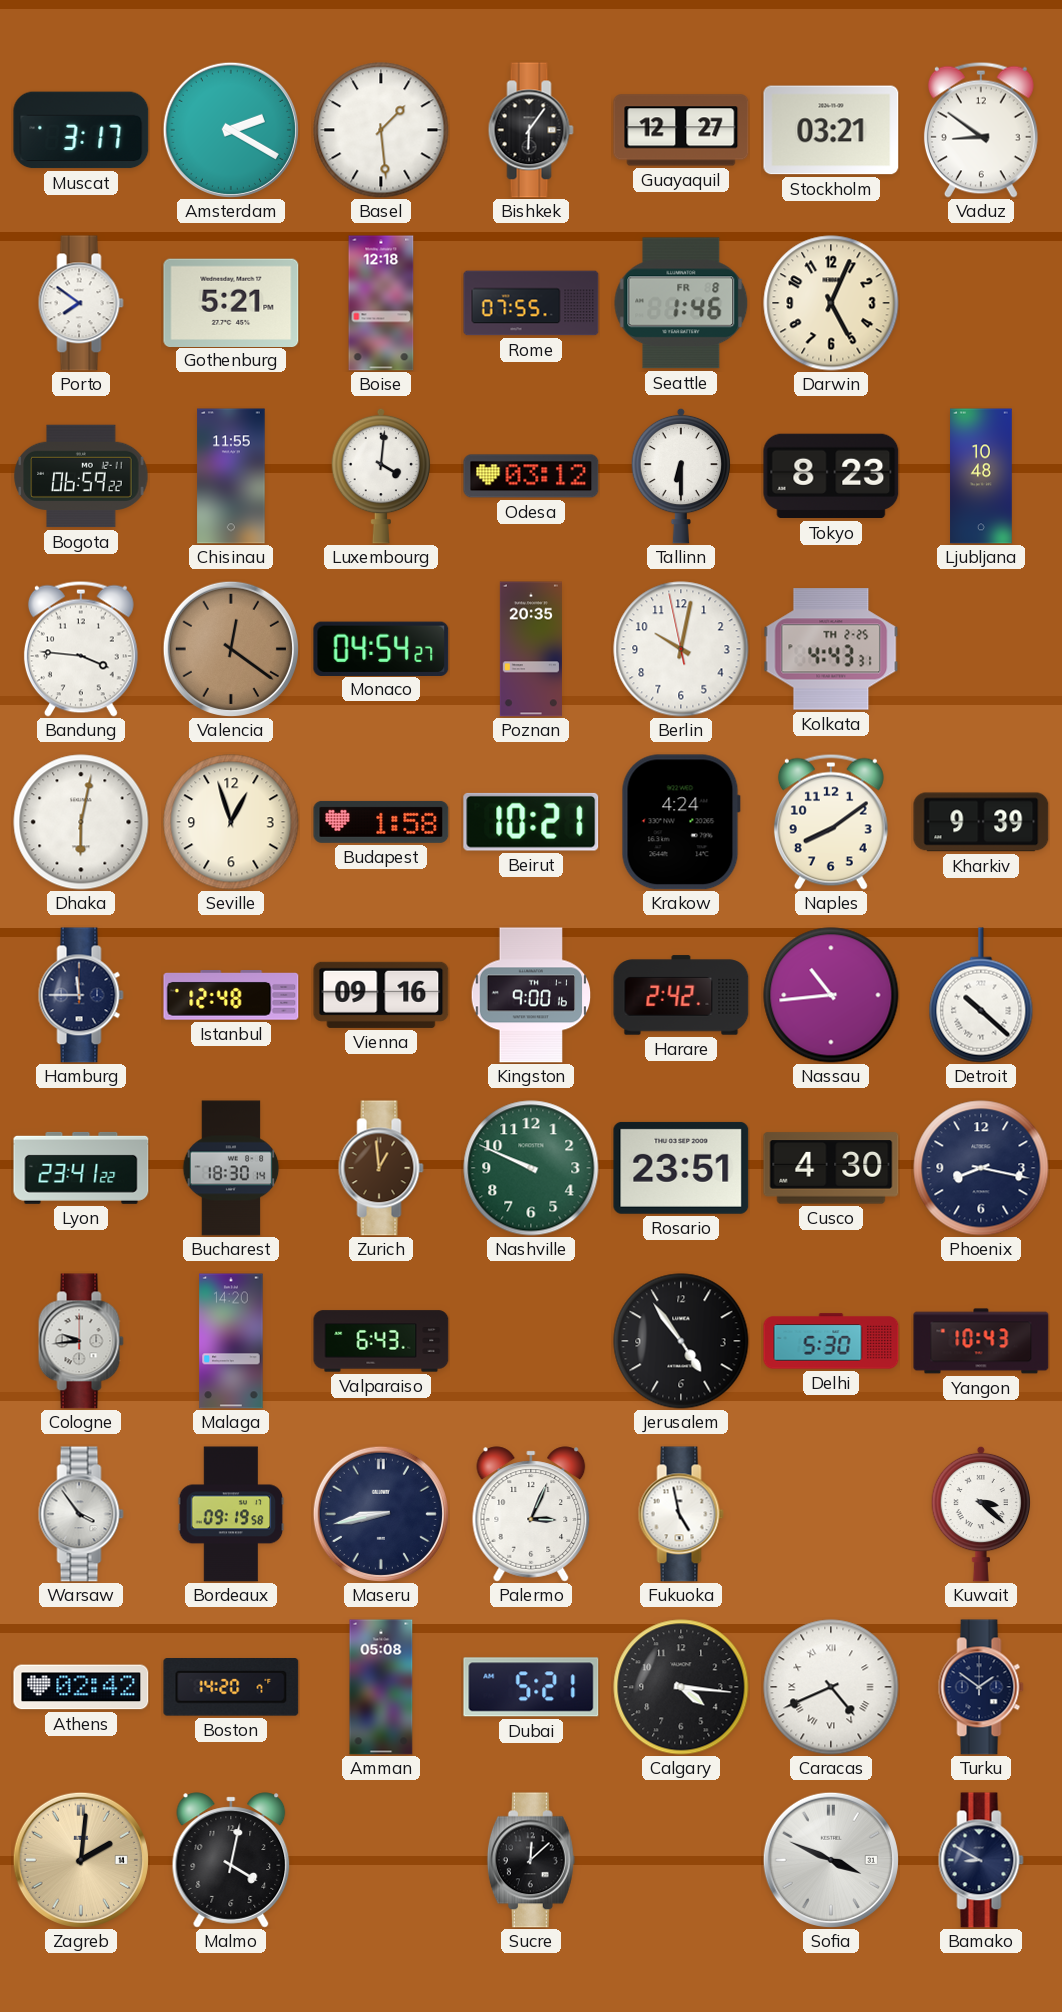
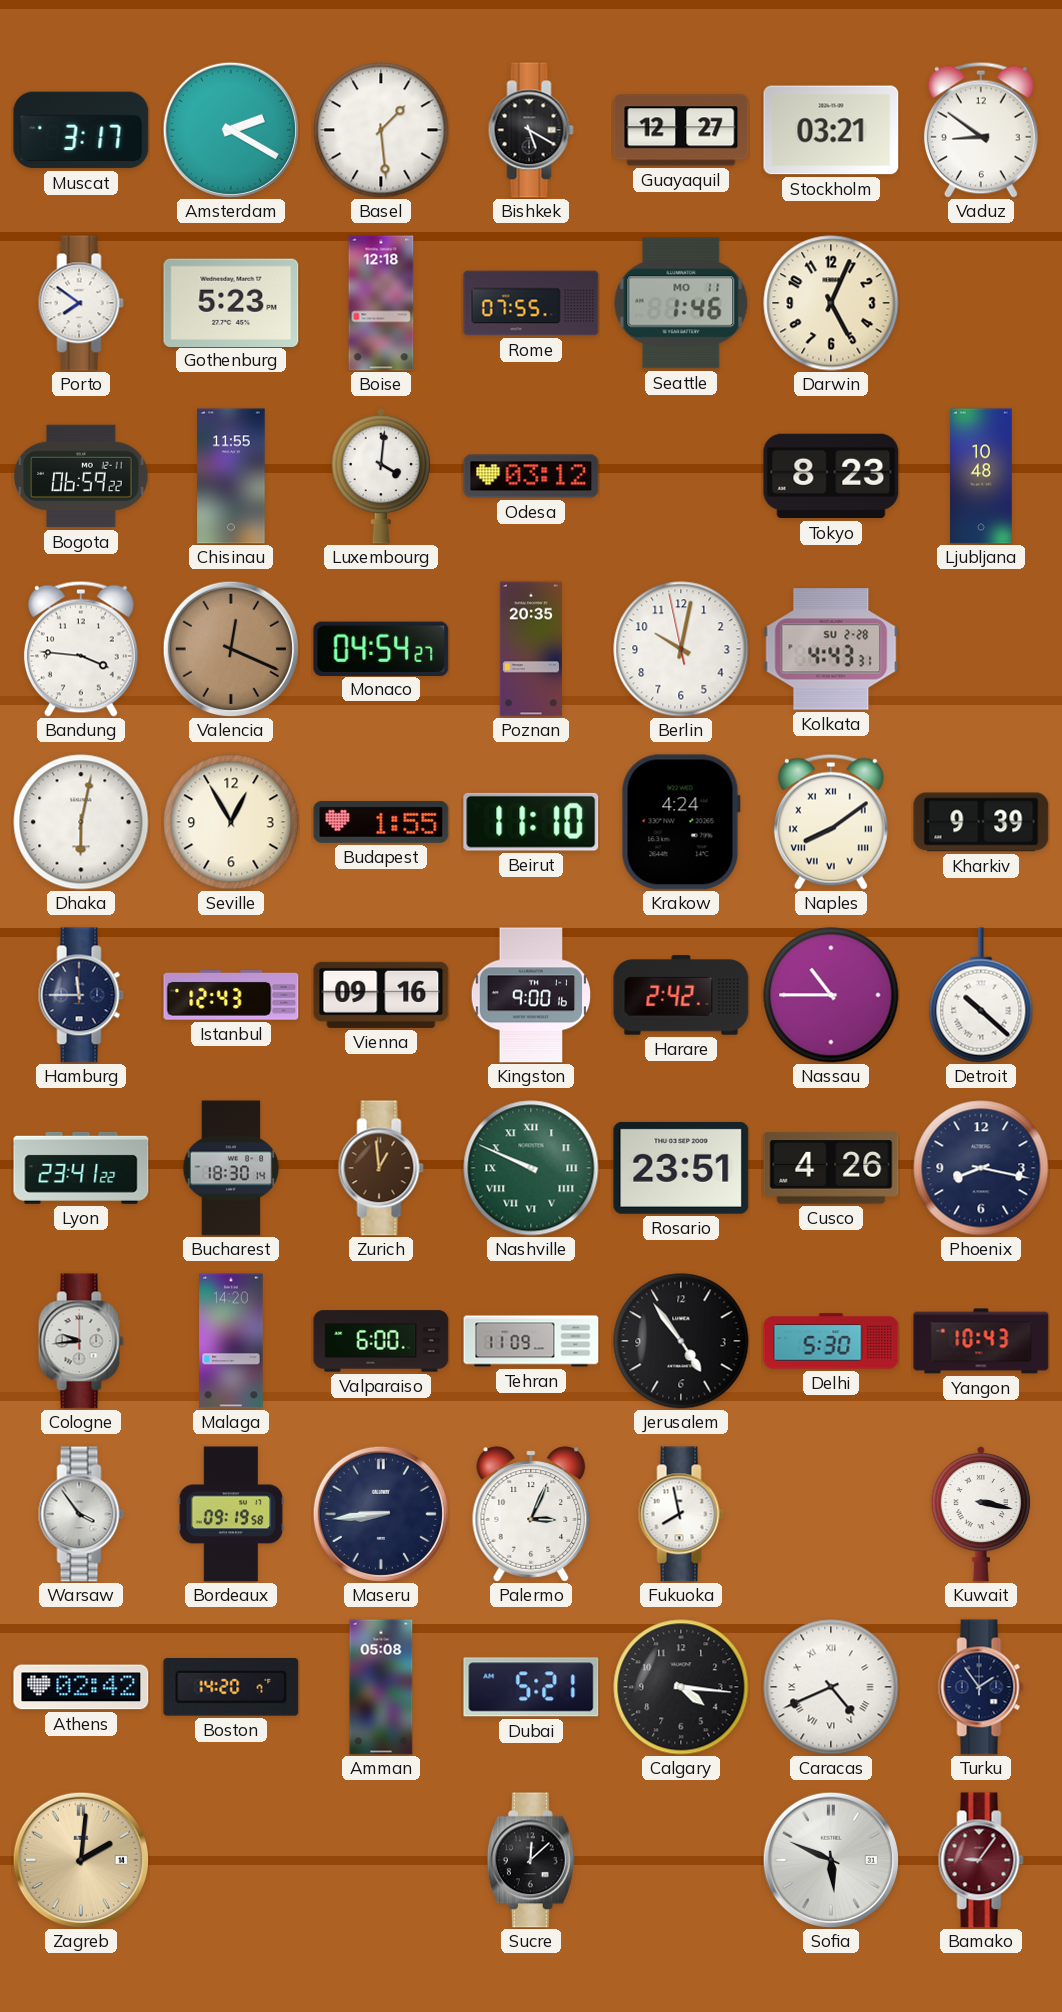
Bishkek: 6:06 -> 5:20 (531, 130)
Gothenburg: 5:21 -> 5:23 (231, 302)
Seattle date: FR 8 -> MO 11 (681, 303)
Tallinn: 6:30 -> none (681, 476)
Valencia: 12:21 -> 12:19 (231, 649)
Kolkata date: TH 2-25 -> SU 2-28 (831, 649)
Seville: 12:57 -> 12:55 (231, 822)
Budapest: 1:58 -> 1:55 (381, 822)
Beirut: 10:21 -> 11:10 (531, 822)
Naples numerals: Arabic -> Roman (831, 822)
Istanbul: 12:48 -> 12:43 (231, 995)
Nassau: 10:44 -> 10:45 (831, 995)
Nashville numerals: Arabic -> Roman (531, 1168)
Cusco: 4:30 -> 4:26 (831, 1168)
Valparaiso: 6:43 -> 6:00 (381, 1341)
Tehran: none -> 11:09 (531, 1341)
Maseru: 8:43 -> 8:44 (381, 1514)
Fukuoka: 4:58 -> 7:58 (681, 1514)
Kuwait: 3:22 -> 3:17 (981, 1514)
Turku: 1:51 -> 1:54 (981, 1687)
Malmo: 4:02 -> none (231, 1860)
Sofia: 3:49 -> 5:49 (831, 1860)
Bamako: 8:50 -> 9:06 (981, 1860)
Bamako dial: navy -> burgundy (981, 1860)
